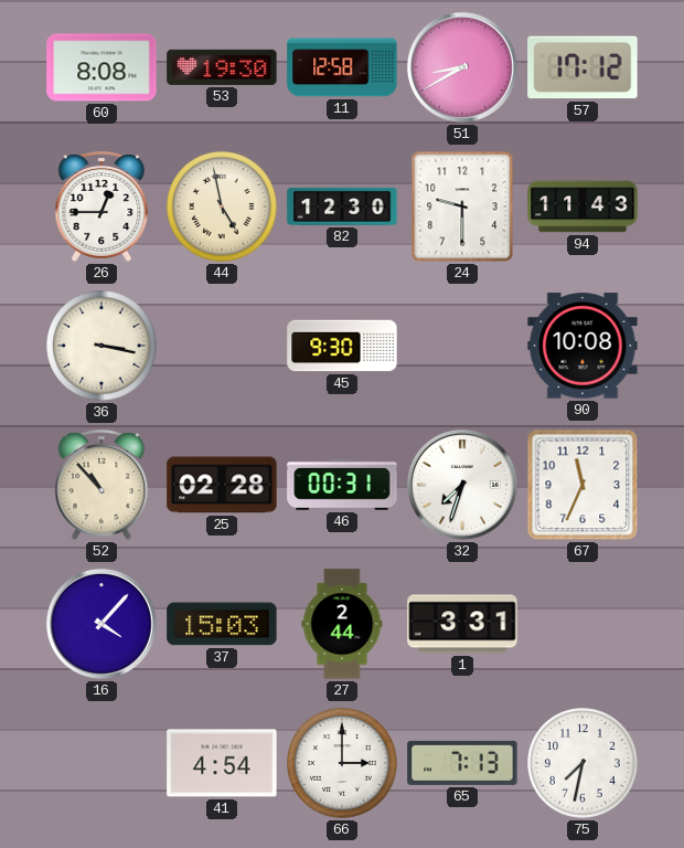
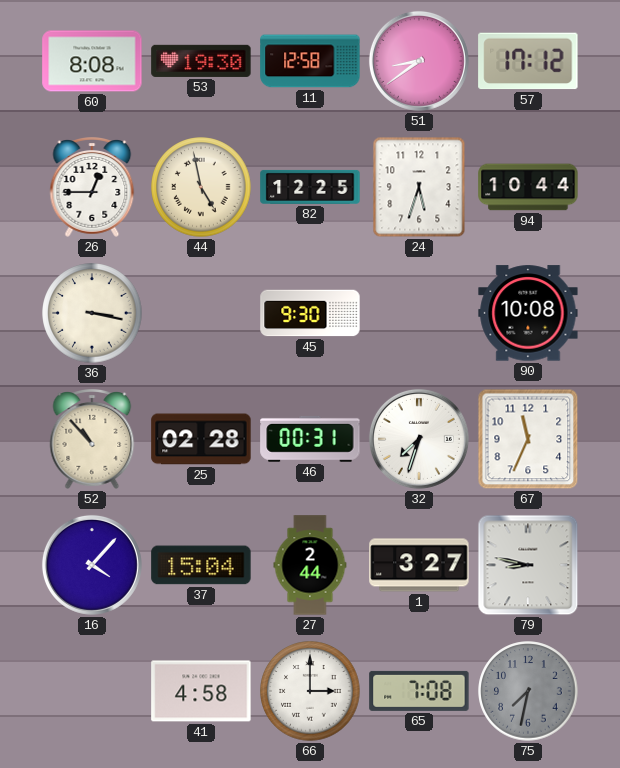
51: 8:40 -> 8:39 (419, 61)
82: 12:30 -> 12:25 (310, 187)
24: 9:30 -> 5:33 (419, 187)
94: 11:43 -> 10:44 (528, 187)
37: 15:03 -> 15:04 (201, 565)
1: 3:31 -> 3:27 (419, 565)
79: none -> 8:47 (528, 565)
41: 4:54 -> 4:58 (201, 691)
65: 7:13 -> 7:08 (419, 691)
75 dial: white -> grey (528, 691)
